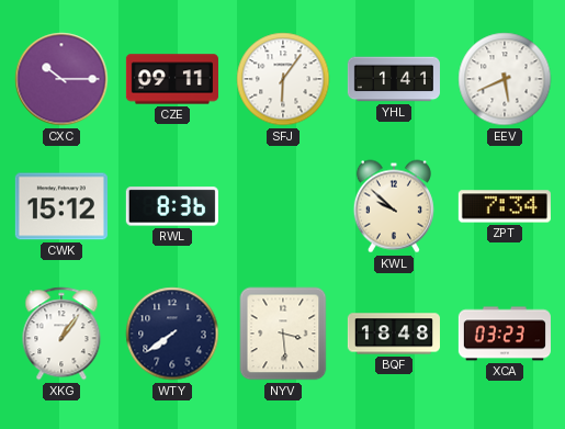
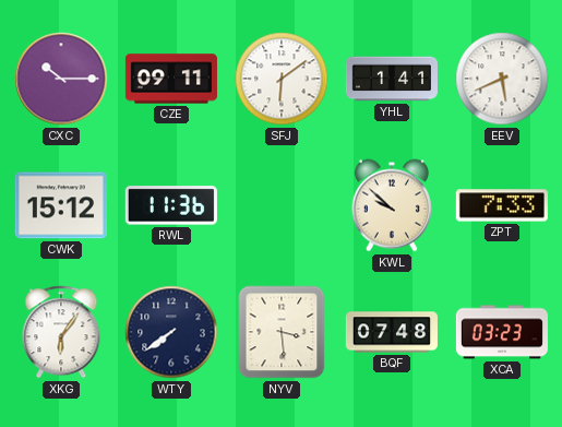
SFJ: 6:06 -> 6:09 (282, 79)
RWL: 8:36 -> 11:36 (171, 205)
ZPT: 7:34 -> 7:33 (502, 205)
XKG: 1:06 -> 6:06 (61, 332)
BQF: 18:48 -> 07:48 (392, 332)
